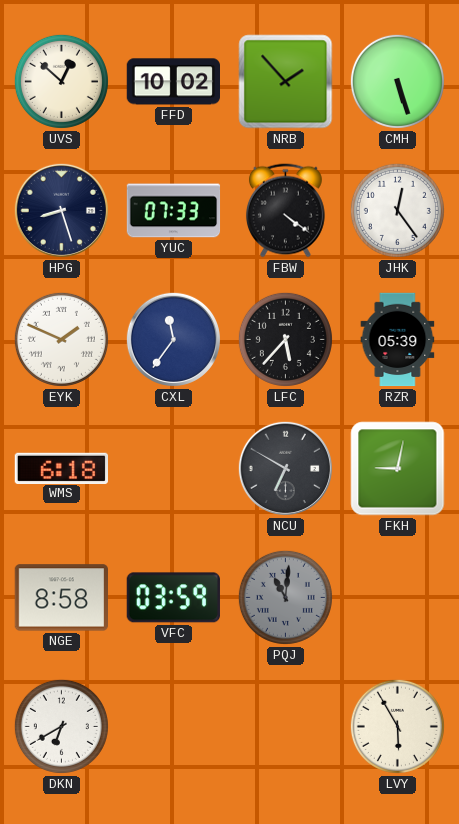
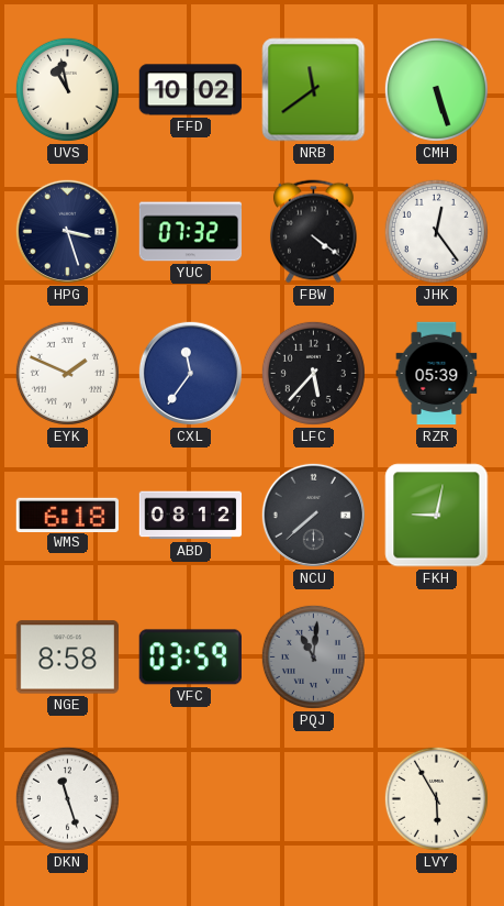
UVS: 12:52 -> 10:58 (67, 89)
NRB: 1:53 -> 11:39 (314, 90)
HPG: 8:27 -> 3:27 (67, 231)
YUC: 07:33 -> 07:32 (191, 232)
ABD: none -> 08:12 (191, 516)
NCU: 6:50 -> 7:38 (313, 515)
DKN: 6:40 -> 11:27 (67, 798)
